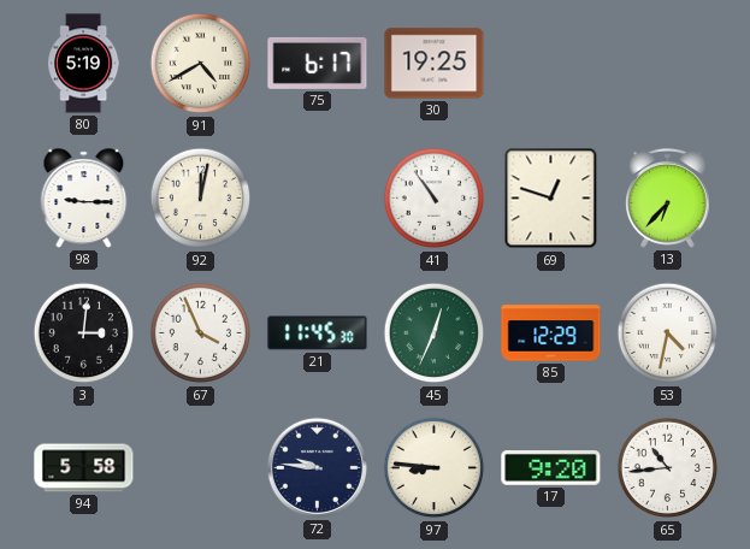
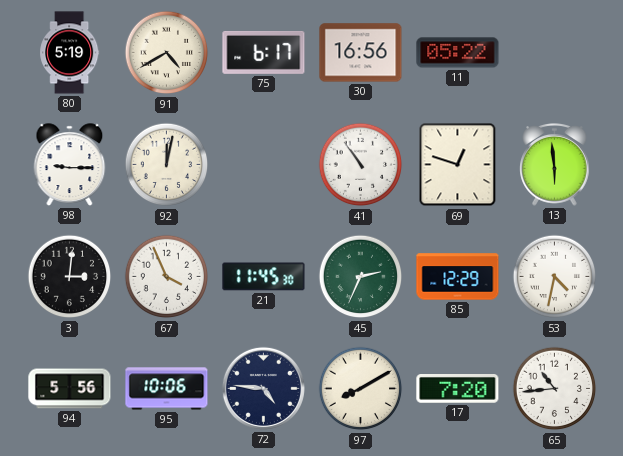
30: 19:25 -> 16:56 (361, 53)
11: none -> 05:22 (458, 53)
13: 6:37 -> 5:59 (555, 165)
45: 12:34 -> 2:34 (361, 277)
94: 5:58 -> 5:56 (70, 389)
95: none -> 10:06 (167, 389)
72: 9:46 -> 4:46 (263, 388)
97: 8:46 -> 8:10 (361, 389)
17: 9:20 -> 7:20 (458, 389)
